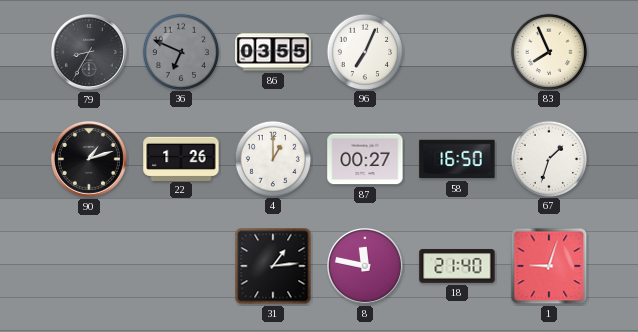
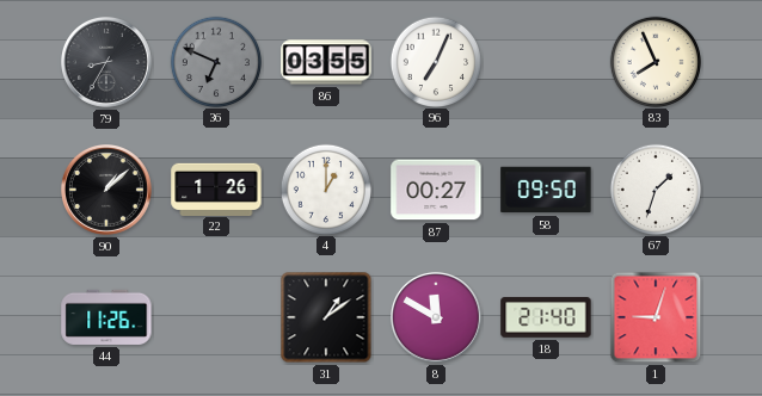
90: 1:12 -> 1:08 (107, 191)
58: 16:50 -> 09:50 (546, 190)
44: none -> 11:26 (106, 317)
31: 1:14 -> 1:09 (326, 317)
8: 11:47 -> 11:50 (437, 318)
